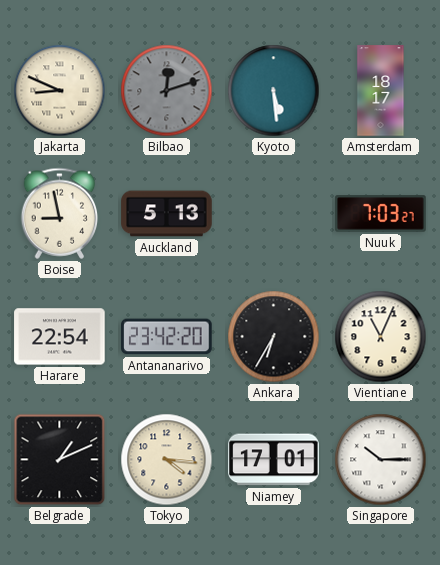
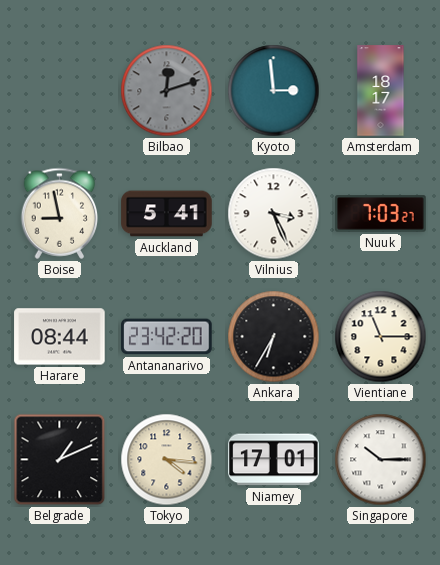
Jakarta: 8:49 -> none (60, 91)
Kyoto: 5:29 -> 2:59 (274, 91)
Auckland: 5:13 -> 5:41 (167, 214)
Vilnius: none -> 3:26 (274, 214)
Harare: 22:54 -> 08:44 (60, 337)
Vientiane: 11:04 -> 11:15 (381, 337)
